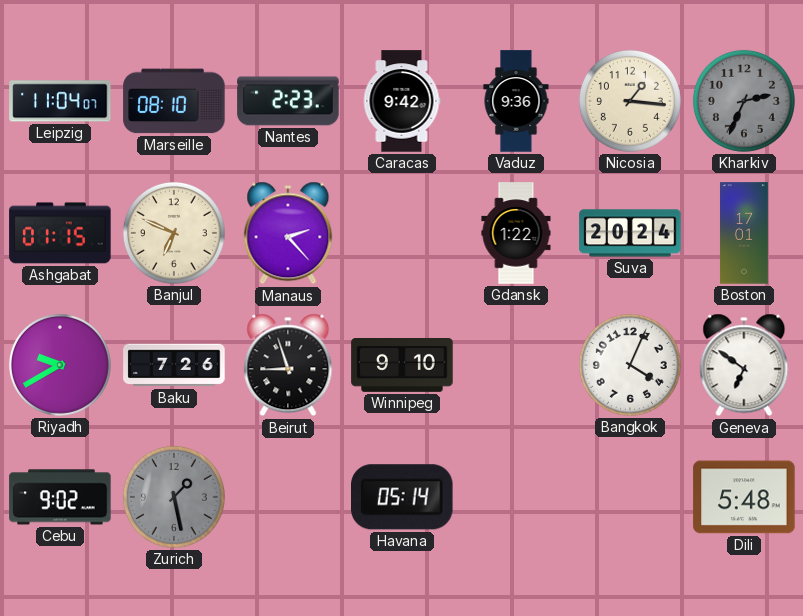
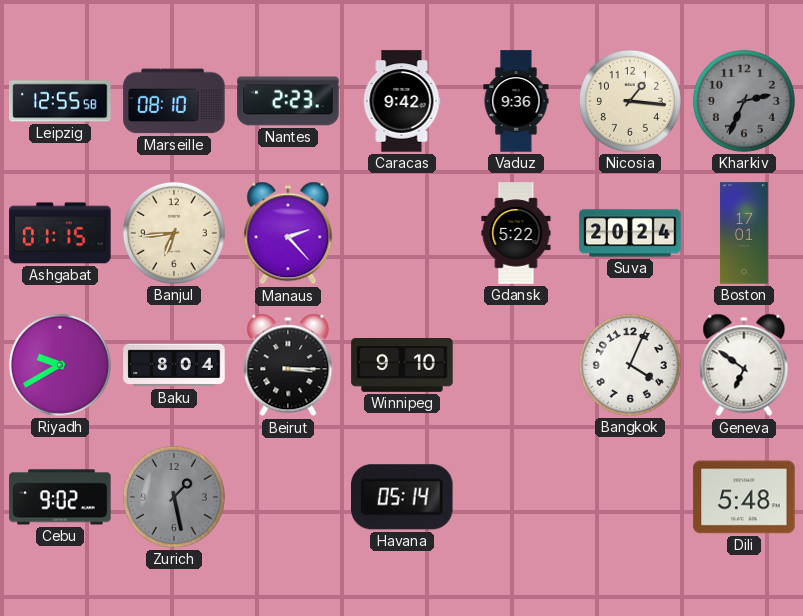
Leipzig: 11:04 -> 12:55 (60, 101)
Banjul: 6:49 -> 6:44 (174, 233)
Gdansk: 1:22 -> 5:22 (516, 233)
Baku: 7:26 -> 8:04 (174, 365)
Beirut: 8:57 -> 3:15 (288, 365)
